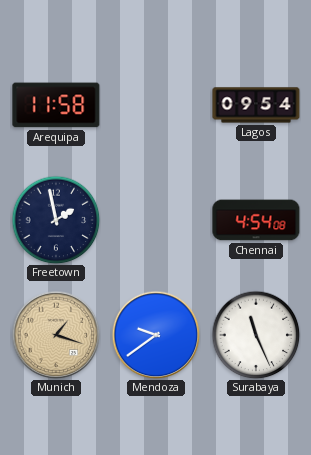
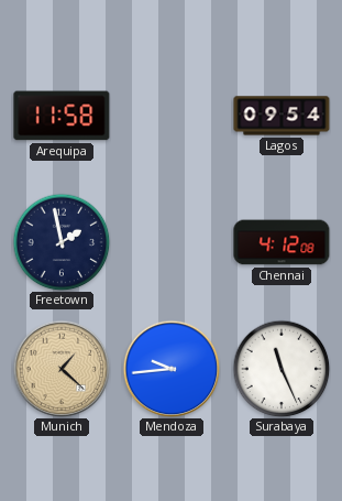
Chennai: 4:54 -> 4:12 (282, 242)
Munich: 1:18 -> 1:22 (62, 369)
Mendoza: 9:39 -> 9:44 (172, 369)
